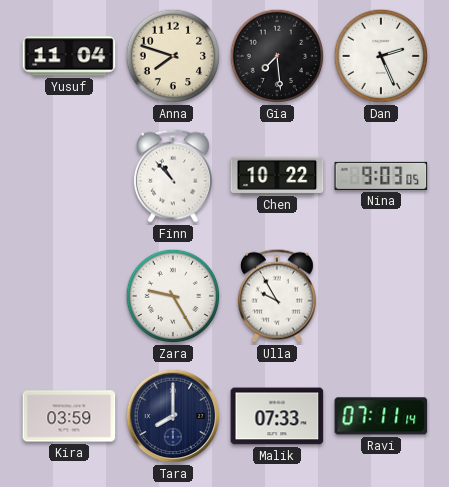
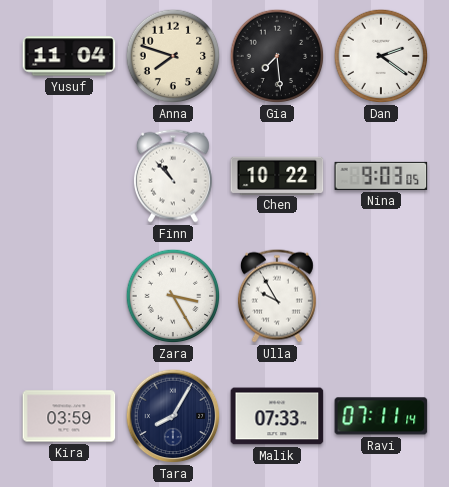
Dan: 2:26 -> 2:21 (381, 56)
Zara: 9:25 -> 3:25 (173, 296)
Tara: 8:00 -> 8:05 (173, 416)
